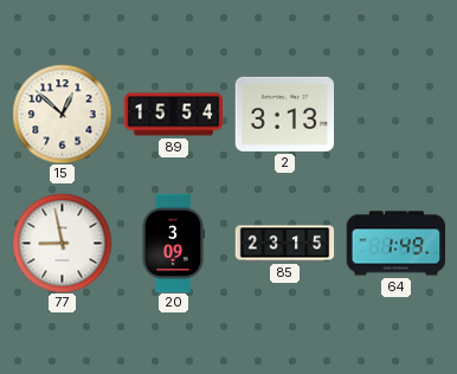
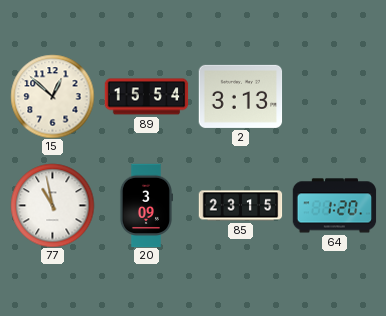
77: 8:58 -> 10:58 (52, 205)
64: 1:49 -> 1:20 (334, 206)
